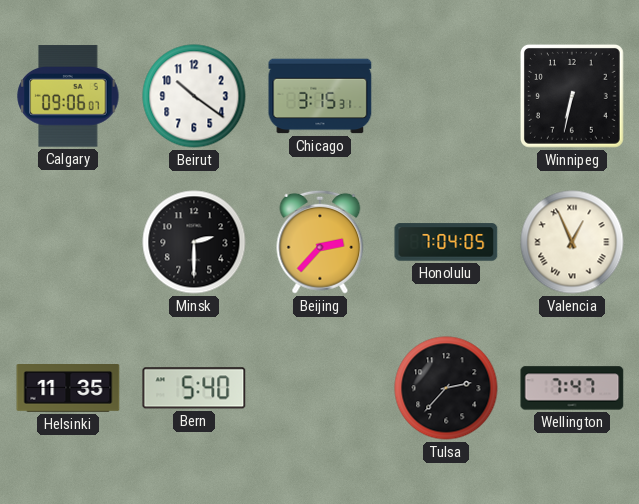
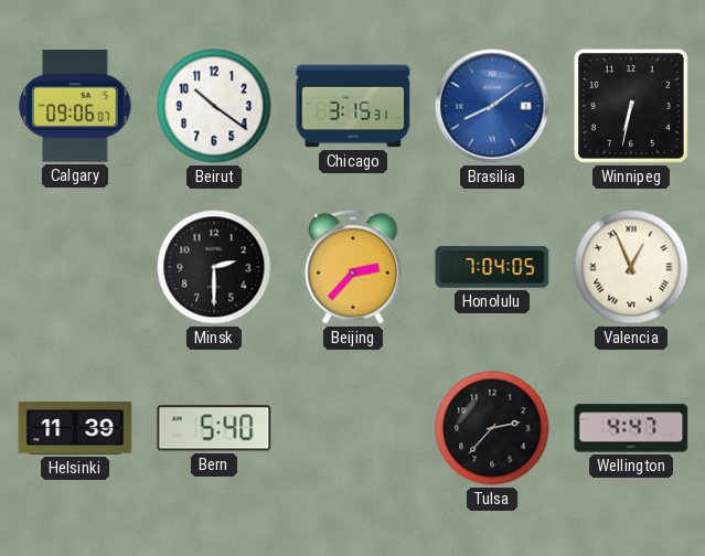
Brasilia: none -> 8:09 (492, 106)
Helsinki: 11:35 -> 11:39 (75, 429)
Wellington: 7:47 -> 4:47 (631, 428)
